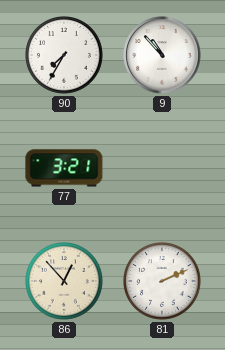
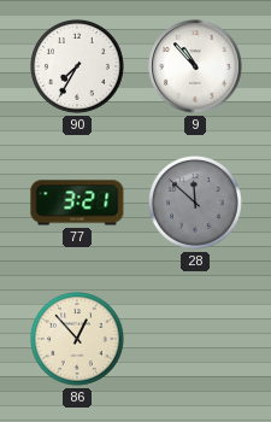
28: none -> 11:52 (196, 204)
81: 2:11 -> none (163, 282)
